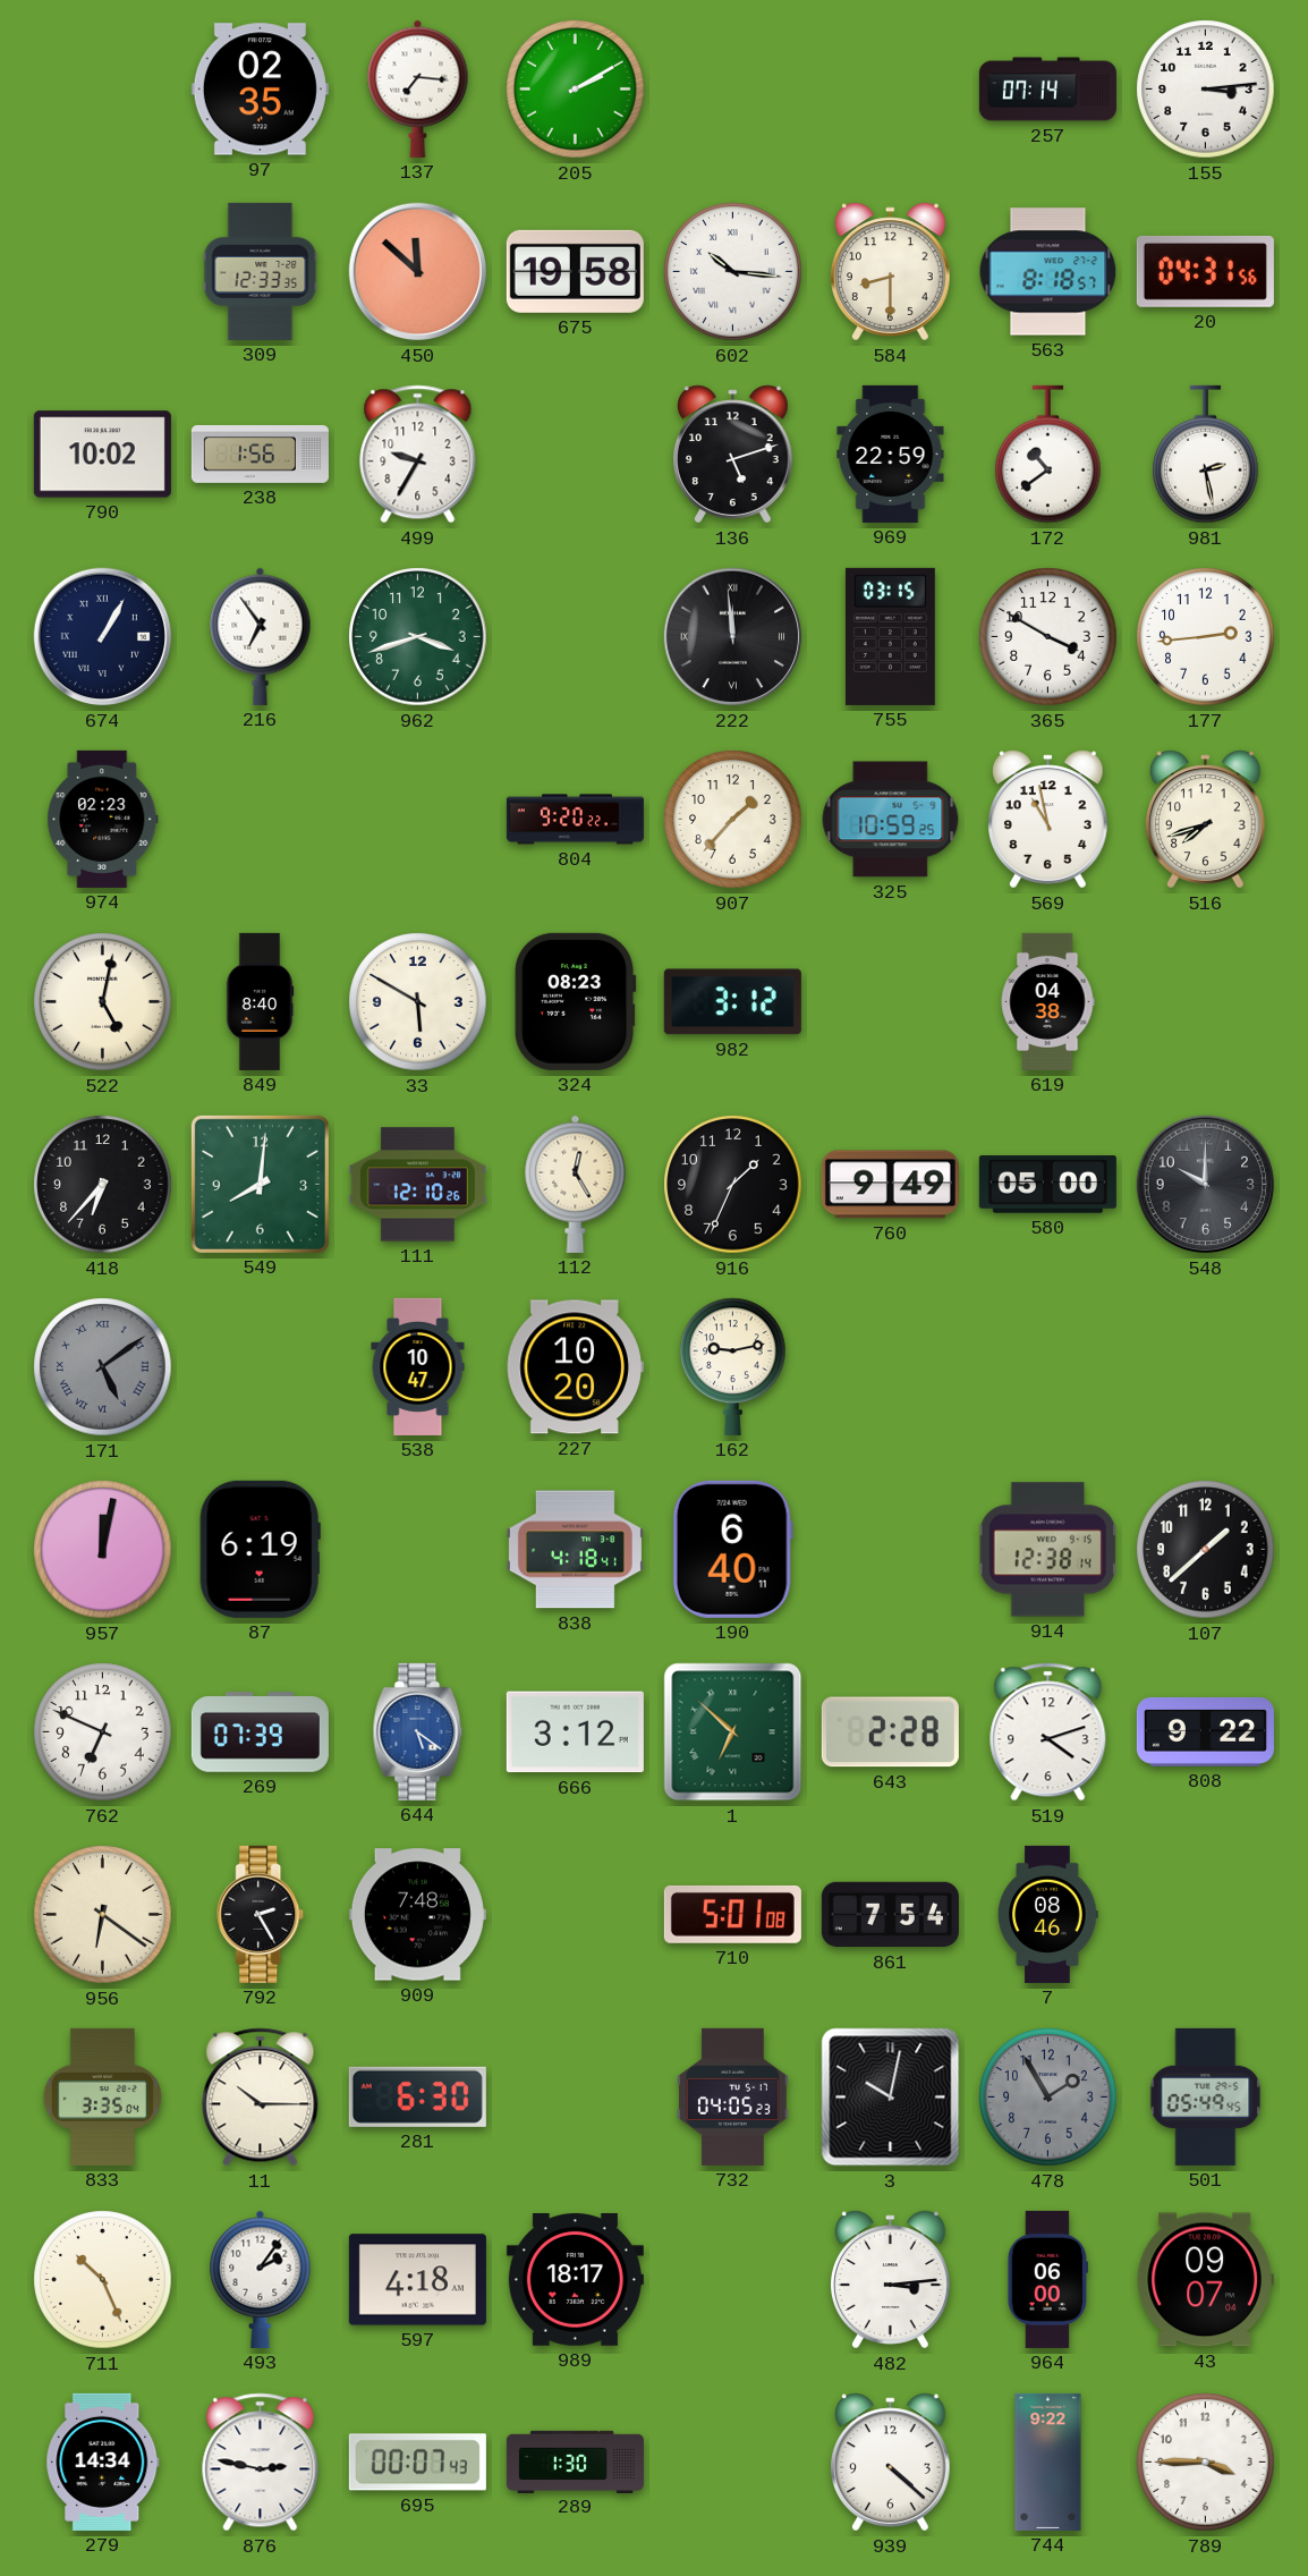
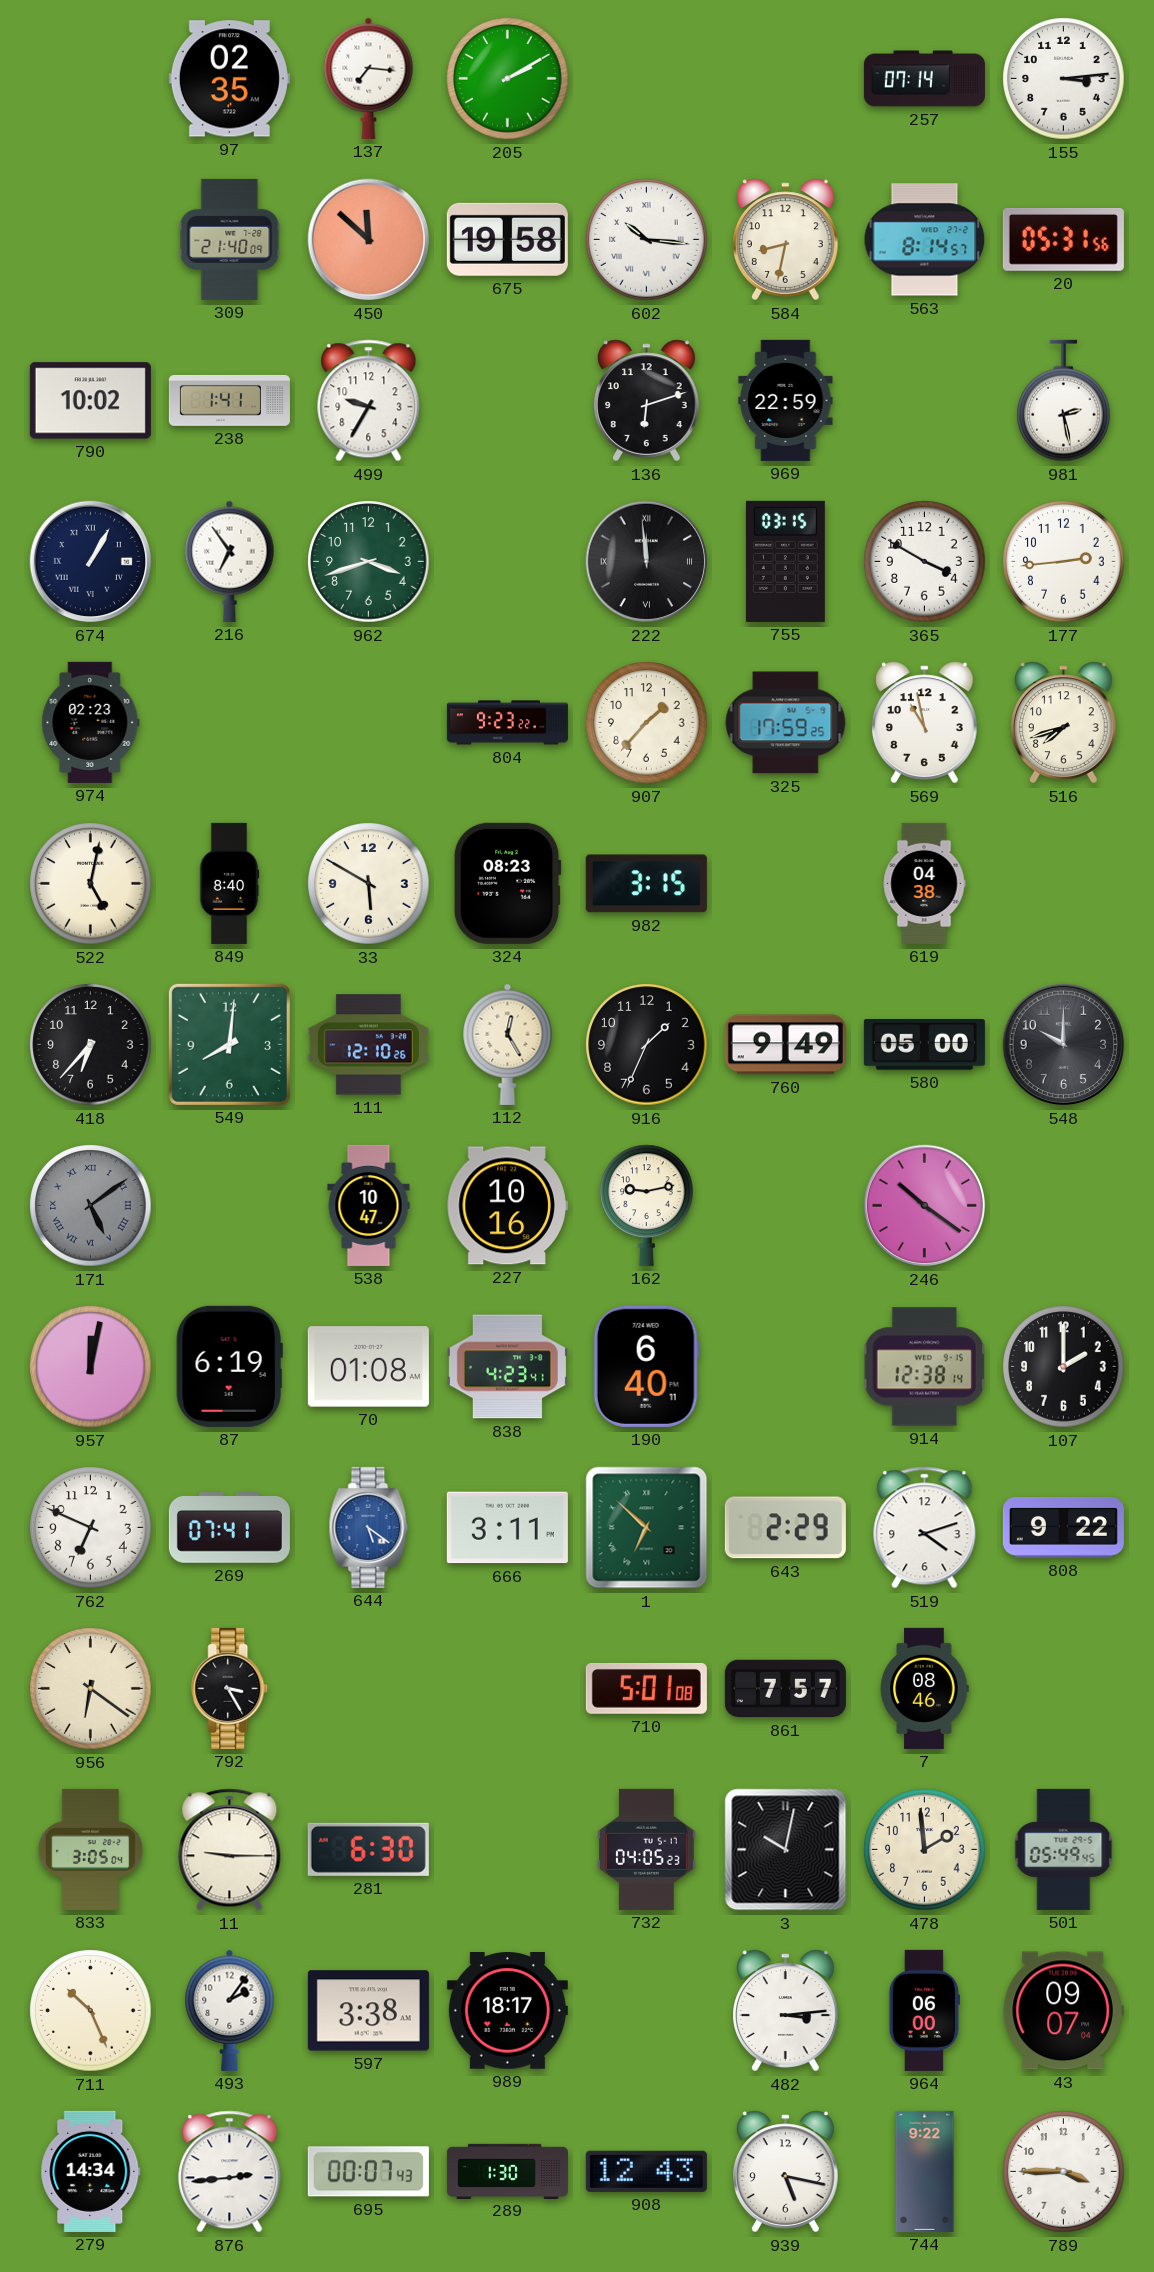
309: 12:33 -> 21:40 (230, 239)
584: 8:30 -> 8:32 (786, 240)
563: 8:18 -> 8:14 (925, 240)
20: 04:31 -> 05:31 (1063, 239)
238: 1:56 -> 1:41 (229, 400)
136: 5:12 -> 6:12 (647, 401)
172: 10:39 -> none (1048, 455)
804: 9:20 -> 9:23 (507, 723)
325: 10:59 -> 17:59 (786, 723)
982: 3:12 -> 3:15 (646, 884)
227: 10:20 -> 10:16 (507, 1206)
246: none -> 10:21 (925, 1206)
70: none -> 01:08 (368, 1367)
838: 4:18 -> 4:23 (507, 1367)
107: 1:38 -> 2:00 (1064, 1367)
269: 07:39 -> 07:41 (229, 1528)
666: 3:12 -> 3:11 (507, 1528)
643: 2:28 -> 2:29 (785, 1528)
792: 2:25 -> 3:25 (230, 1688)
909: 7:48 -> none (417, 1915)
861: 7:54 -> 7:57 (785, 1689)
833: 3:35 -> 3:05 (90, 1849)
11: 10:15 -> 9:15 (230, 1850)
478: 1:55 -> 1:59 (925, 1850)
478 dial: grey -> cream (925, 1850)
597: 4:18 -> 3:38 (368, 2011)
876: 2:47 -> 2:44 (230, 2172)
908: none -> 12:43 (646, 2171)
939: 4:22 -> 5:17 (786, 2172)
